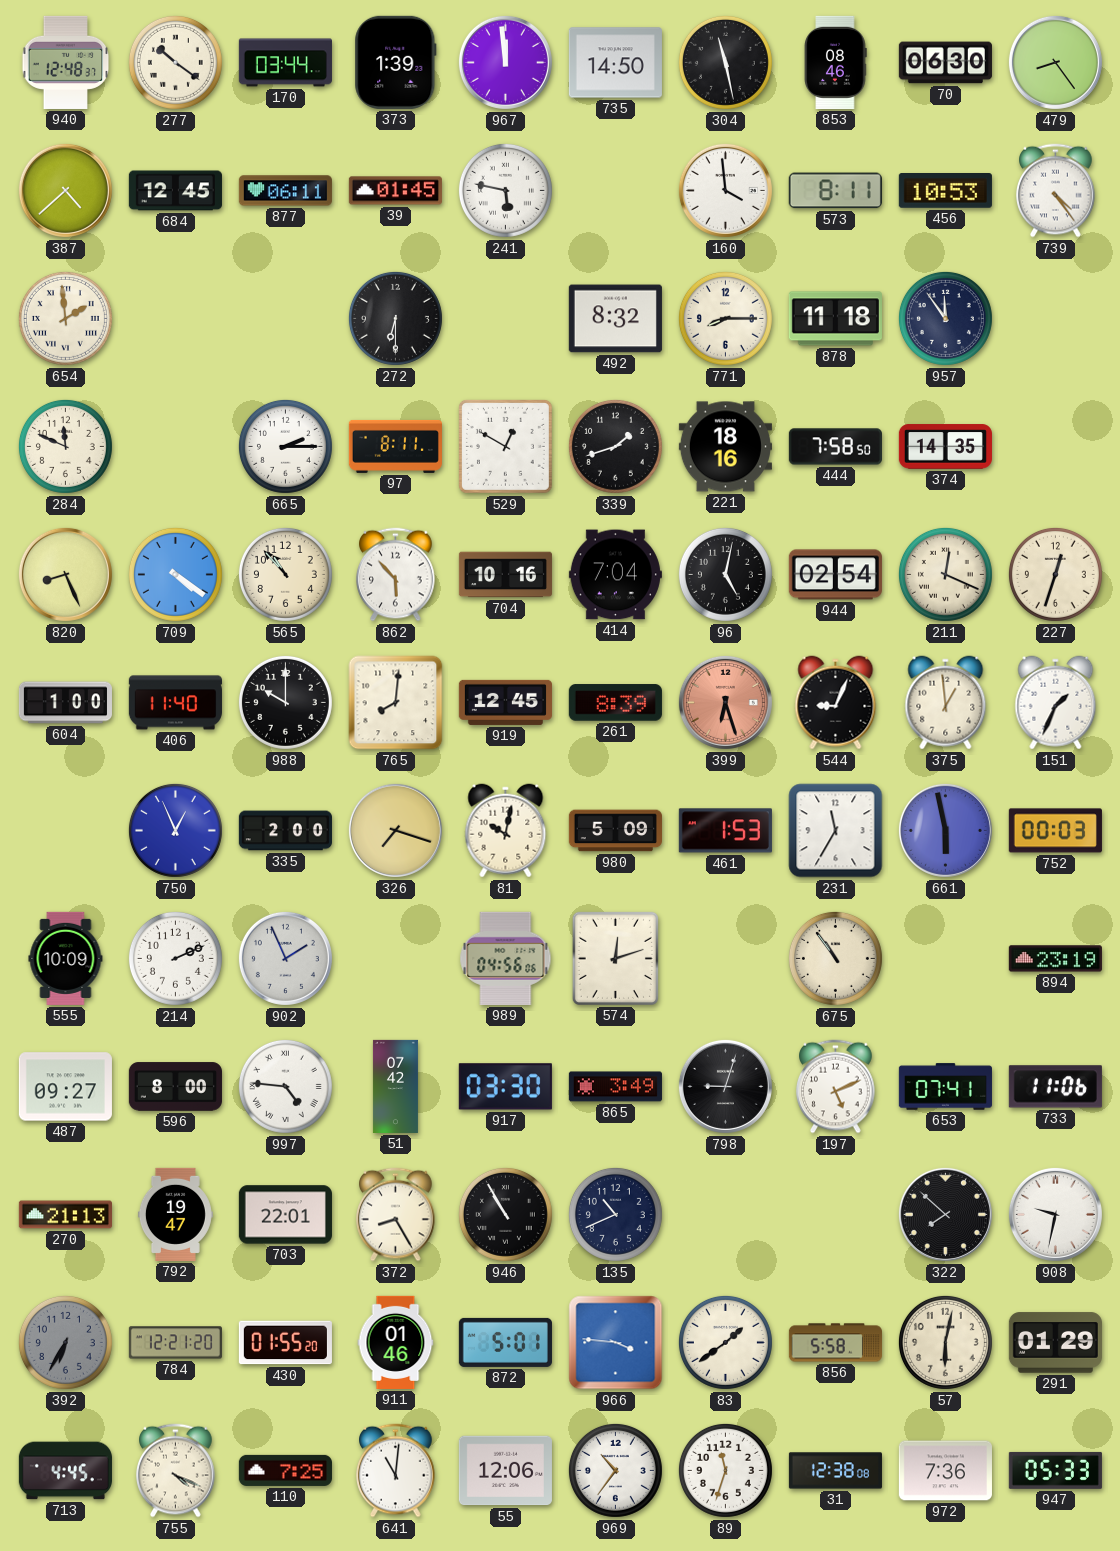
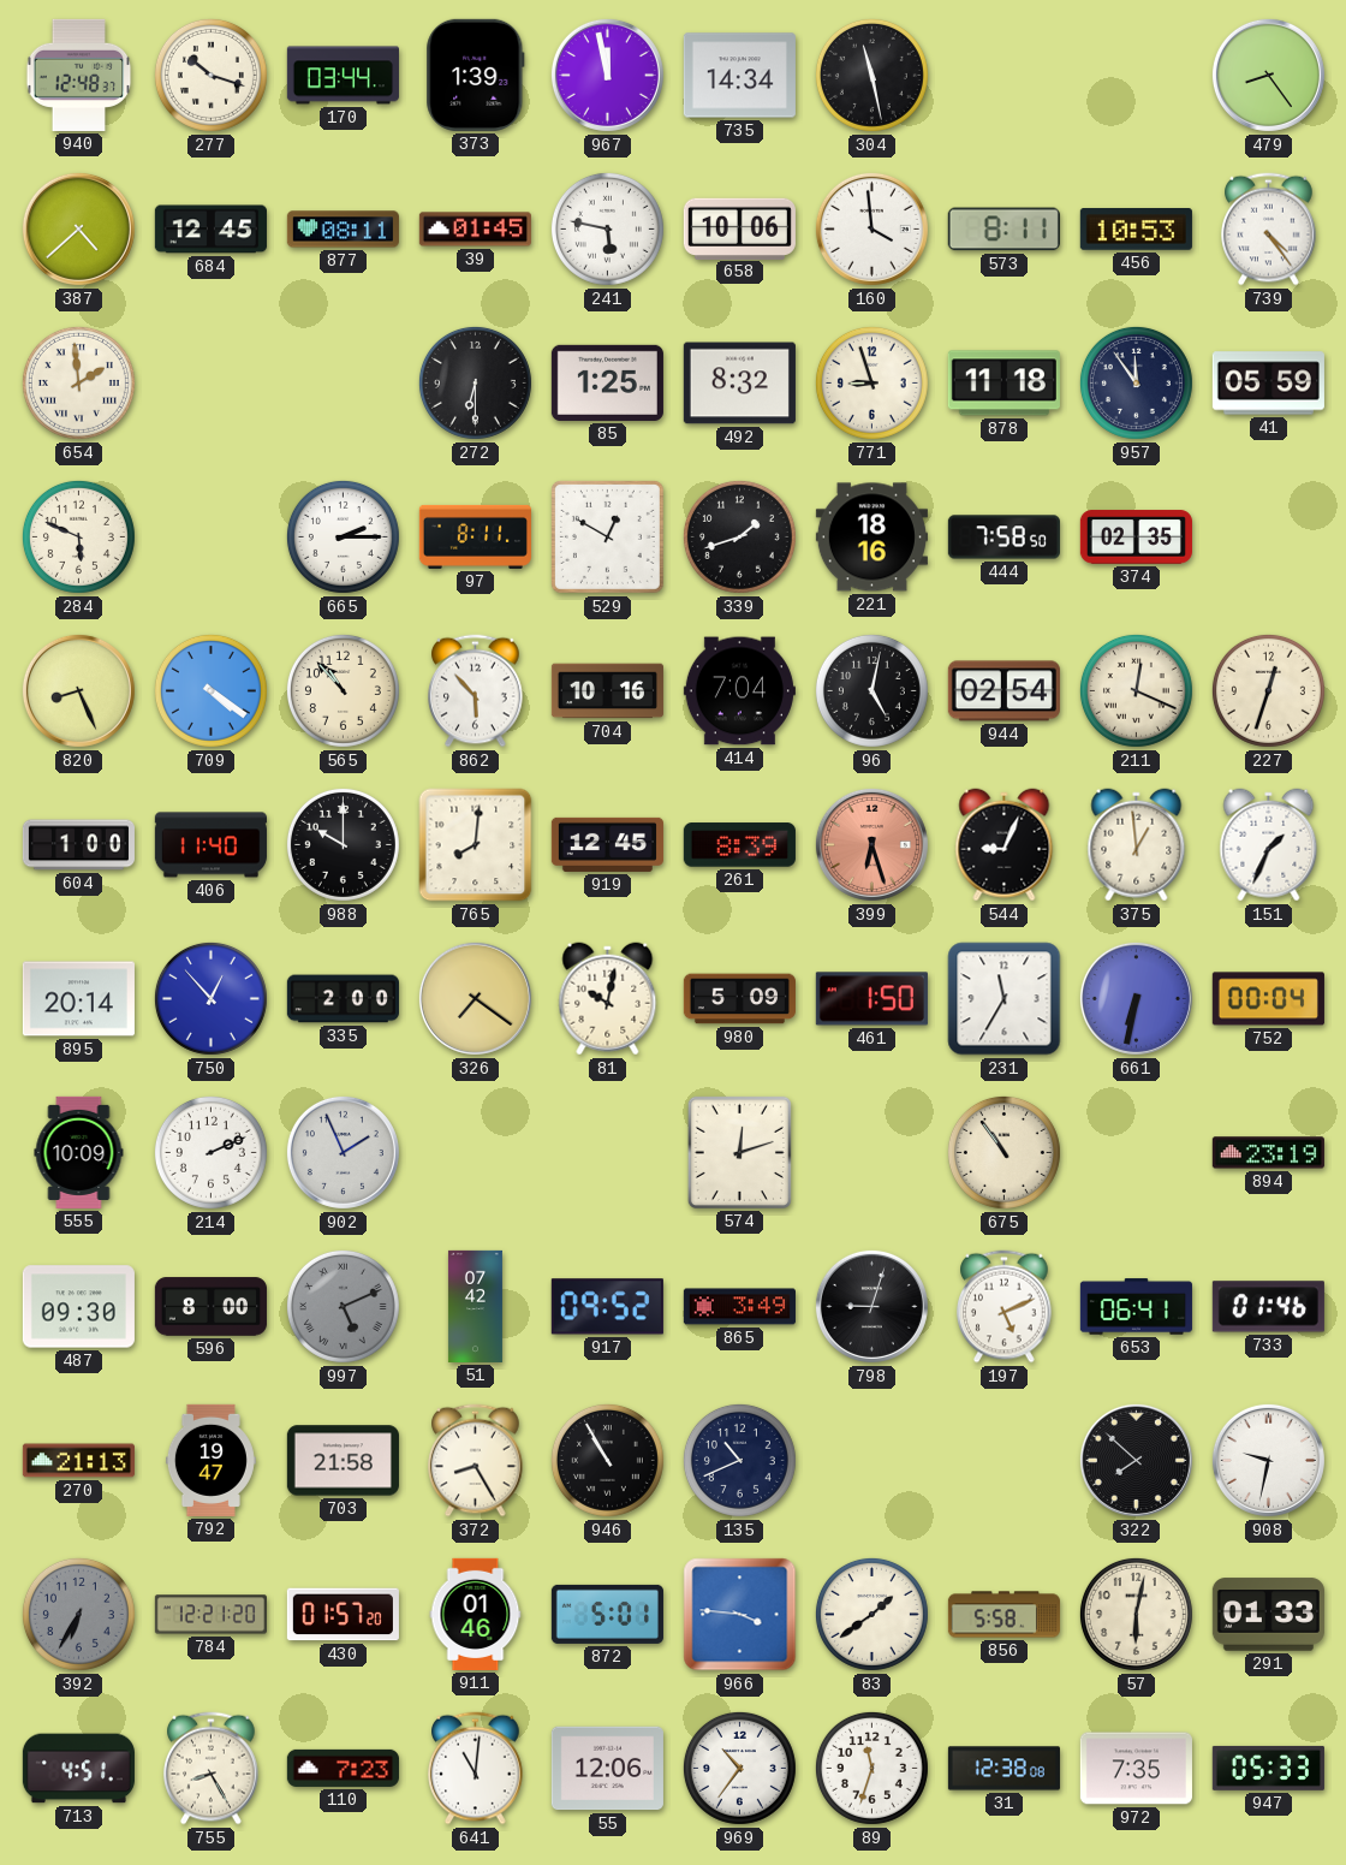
277: 10:21 -> 10:18 (210, 75)
967: 11:59 -> 11:58 (607, 75)
735: 14:50 -> 14:34 (739, 76)
853: 08:46 -> none (835, 62)
70: 06:30 -> none (945, 63)
877: 06:11 -> 08:11 (343, 230)
658: none -> 10:06 (739, 228)
85: none -> 1:25 (607, 382)
771: 8:15 -> 8:57 (871, 382)
41: none -> 05:59 (1268, 384)
284: 11:49 -> 5:49 (78, 536)
374: 14:35 -> 02:35 (1136, 537)
895: none -> 20:14 (78, 999)
750: 12:56 -> 12:53 (210, 998)
326: 7:18 -> 7:21 (475, 998)
461: 1:53 -> 1:50 (871, 999)
661: 5:58 -> 6:32 (1136, 998)
752: 00:03 -> 00:04 (1268, 999)
989: 04:56 -> none (506, 958)
487: 09:27 -> 09:30 (78, 1307)
997: 4:46 -> 5:11 (343, 1306)
997 dial: white -> grey (343, 1306)
917: 03:30 -> 09:52 (607, 1307)
653: 07:41 -> 06:41 (1136, 1307)
733: 11:06 -> 01:46 (1268, 1307)
703: 22:01 -> 21:58 (343, 1461)
430: 01:55 -> 01:57 (343, 1615)
291: 01:29 -> 01:33 (1268, 1615)
713: 4:45 -> 4:51 (78, 1769)
755: 4:19 -> 8:25 (212, 1769)
110: 7:25 -> 7:23 (343, 1768)
972: 7:36 -> 7:35 (1136, 1769)
